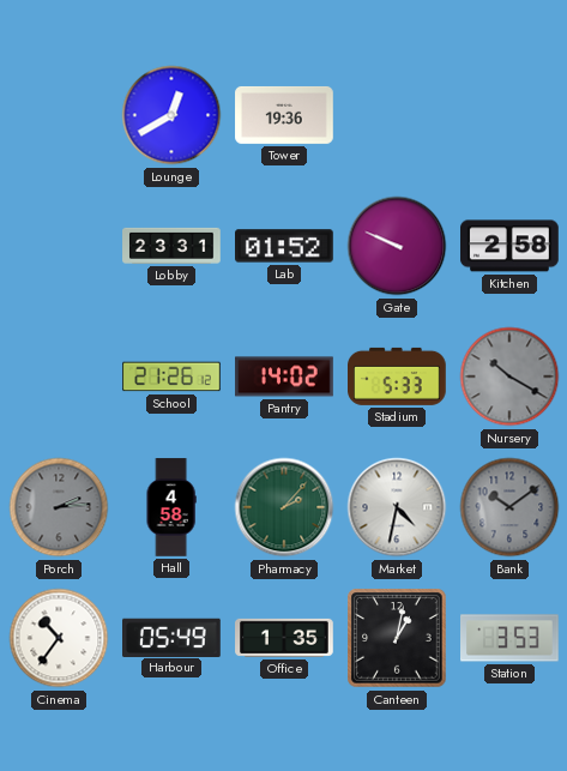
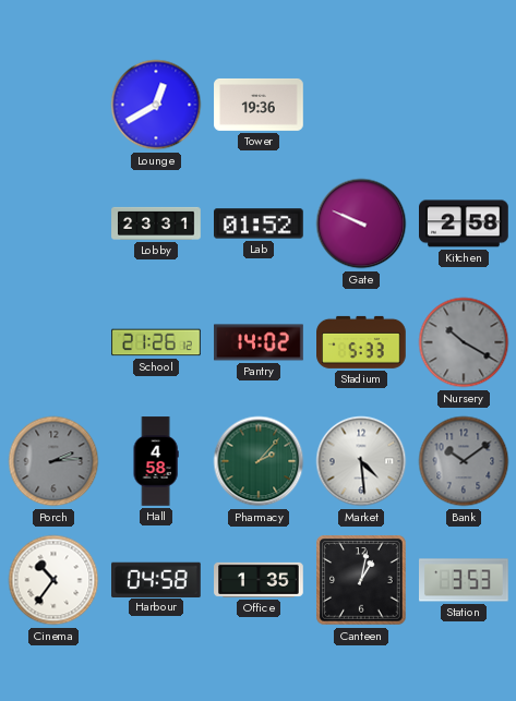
Market: 4:32 -> 4:29 (361, 461)
Harbour: 05:49 -> 04:58 (157, 579)
